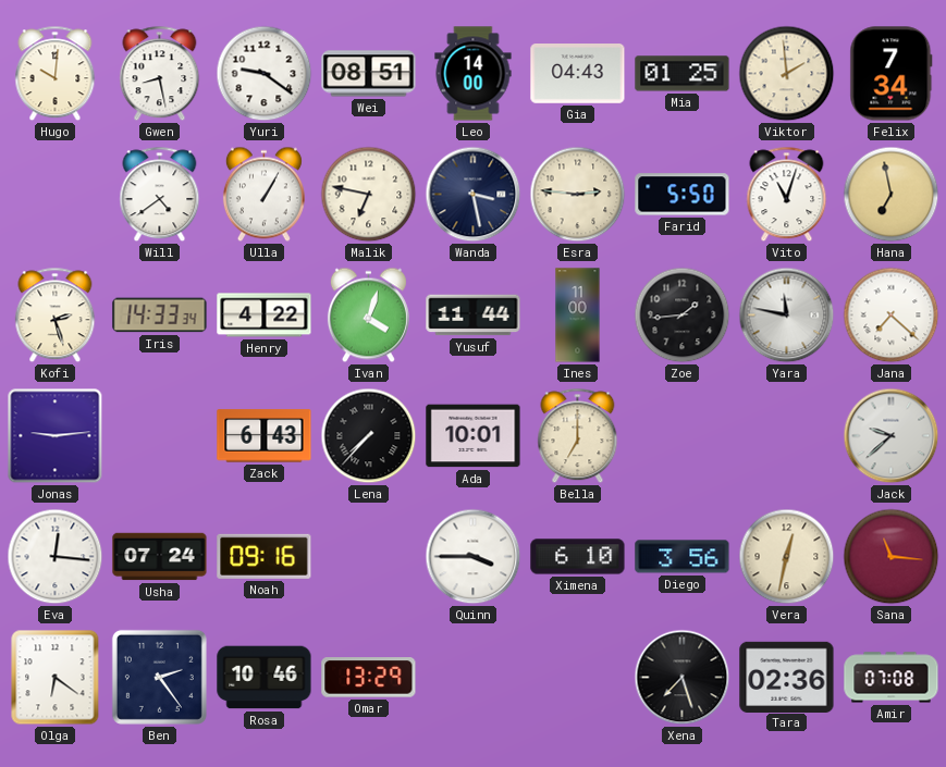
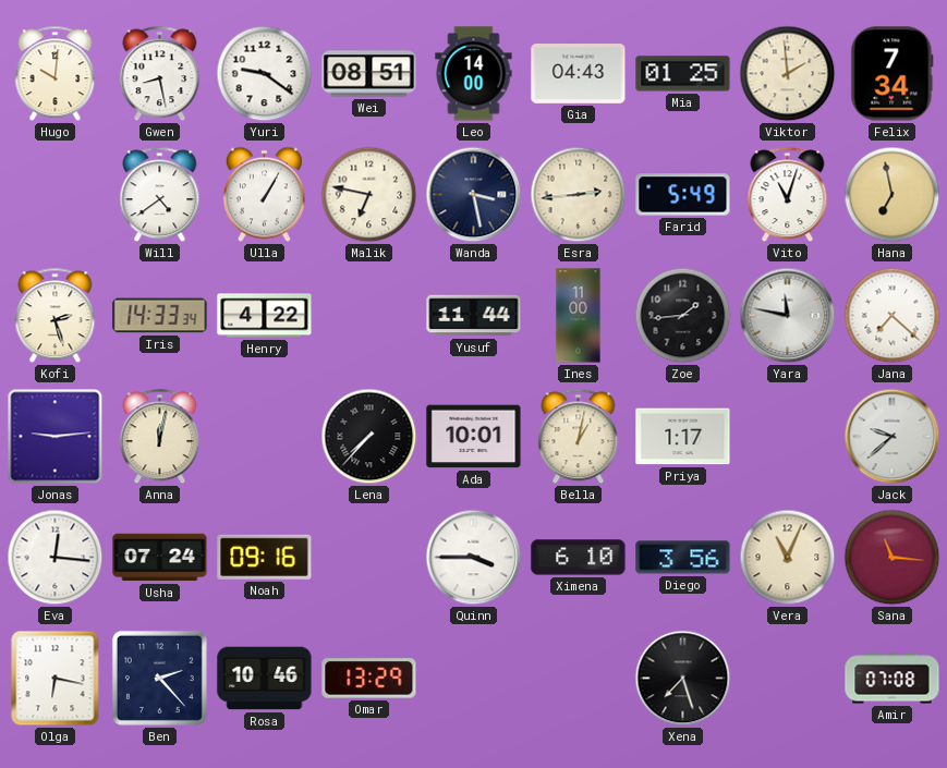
Esra: 2:46 -> 2:44 (579, 195)
Farid: 5:50 -> 5:49 (683, 195)
Ivan: 4:03 -> none (368, 316)
Anna: none -> 12:02 (160, 437)
Zack: 6:43 -> none (265, 436)
Bella: 7:00 -> 1:02 (579, 437)
Priya: none -> 1:17 (683, 437)
Vera: 12:32 -> 11:04 (788, 558)
Olga: 6:21 -> 6:17 (56, 679)
Ben: 2:24 -> 2:23 (159, 678)
Tara: 02:36 -> none (787, 677)
